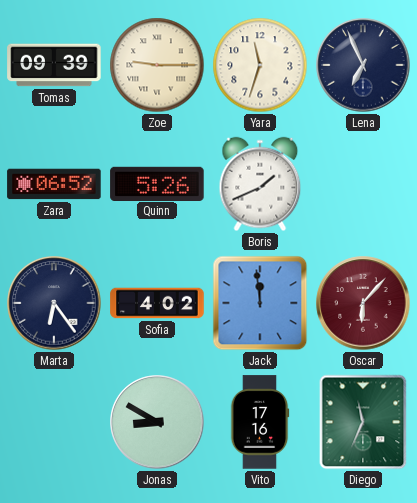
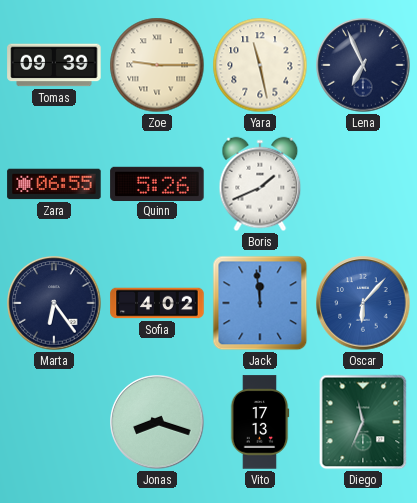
Yara: 11:33 -> 11:28 (260, 65)
Zara: 06:52 -> 06:55 (54, 184)
Oscar dial: burgundy -> blue (363, 303)
Jonas: 8:50 -> 8:18 (157, 422)
Vito: 17:16 -> 17:13 (260, 422)
